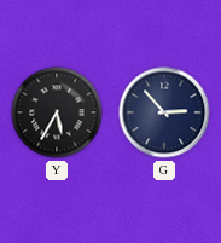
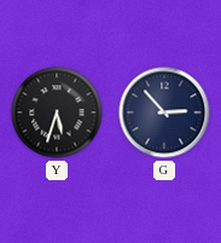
Y: 5:35 -> 5:33 (57, 112)
